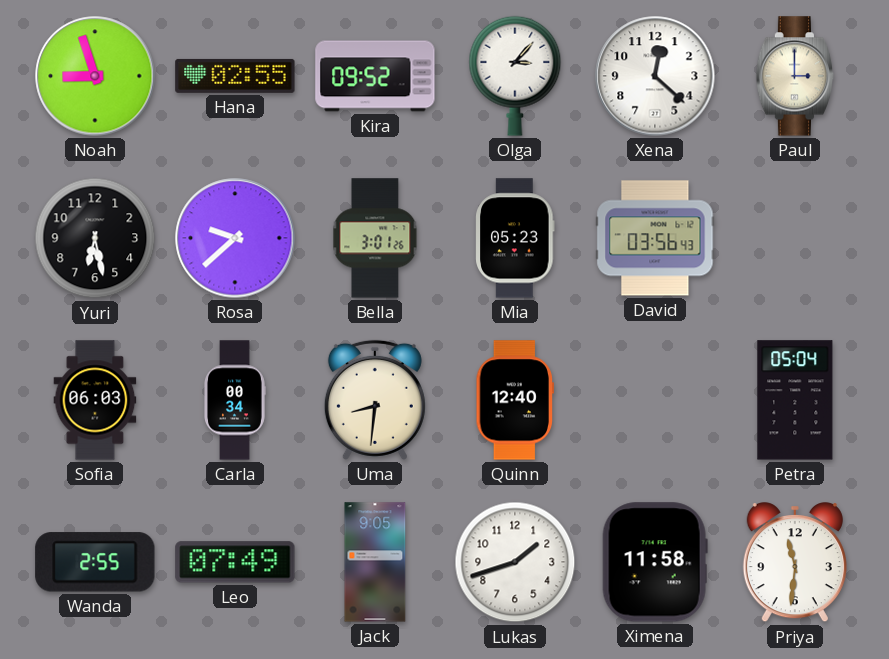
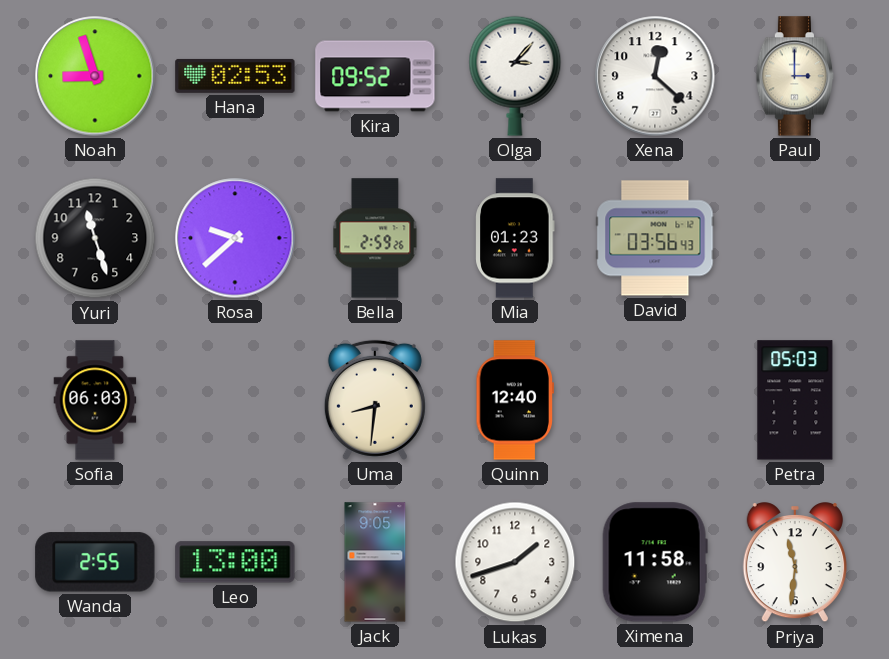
Hana: 02:55 -> 02:53 (235, 76)
Yuri: 6:28 -> 11:27 (95, 238)
Bella: 3:01 -> 2:59 (375, 238)
Mia: 05:23 -> 01:23 (515, 238)
Carla: 00:34 -> none (235, 400)
Petra: 05:04 -> 05:03 (795, 400)
Leo: 07:49 -> 13:00 (235, 562)
